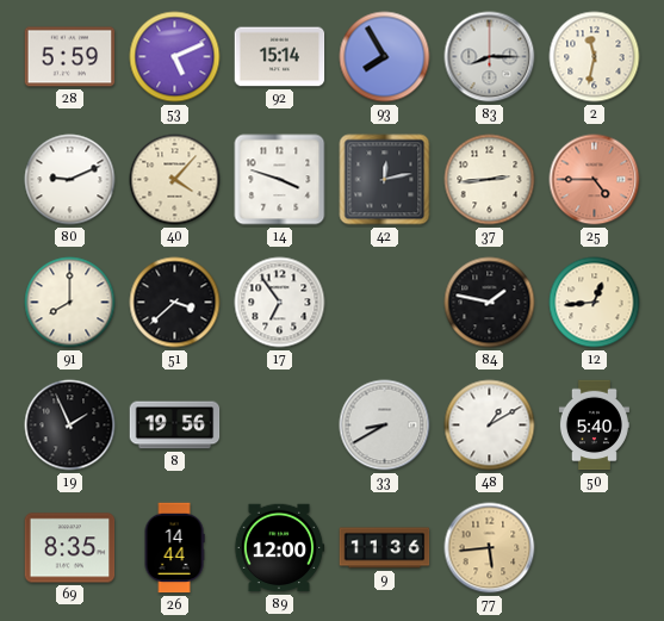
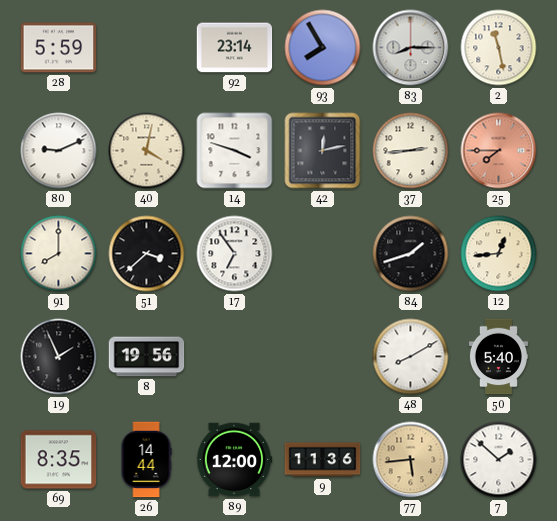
53: 5:11 -> none (175, 57)
92: 15:14 -> 23:14 (235, 48)
2: 11:32 -> 11:28 (499, 48)
40: 4:07 -> 4:02 (147, 151)
25: 4:45 -> 7:45 (499, 151)
84: 1:47 -> 1:42 (411, 254)
33: 8:40 -> none (385, 426)
48: 1:10 -> 8:10 (411, 357)
7: none -> 1:52 (499, 460)
